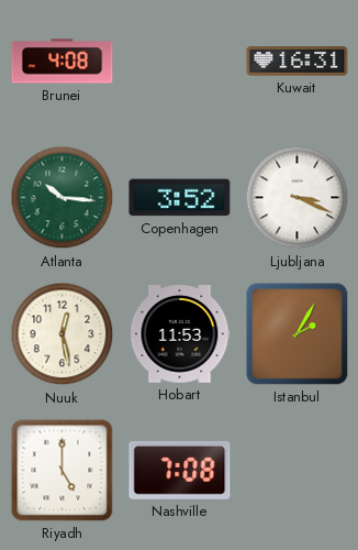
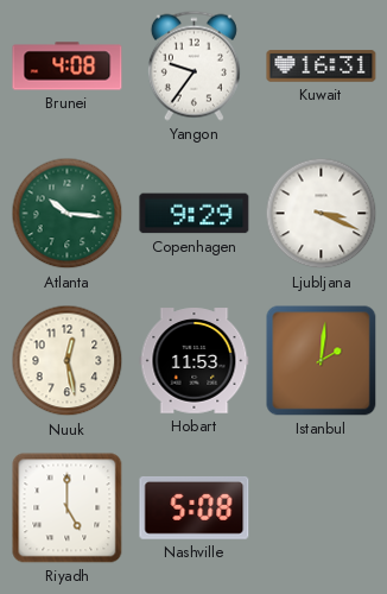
Yangon: none -> 9:36 (193, 65)
Copenhagen: 3:52 -> 9:29 (195, 214)
Istanbul: 2:05 -> 2:01 (322, 361)
Nashville: 7:08 -> 5:08 (195, 507)
